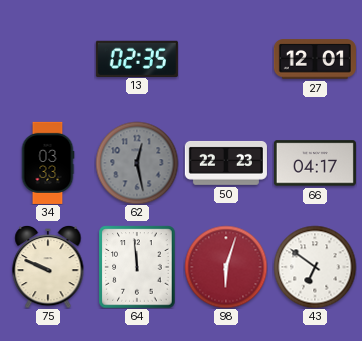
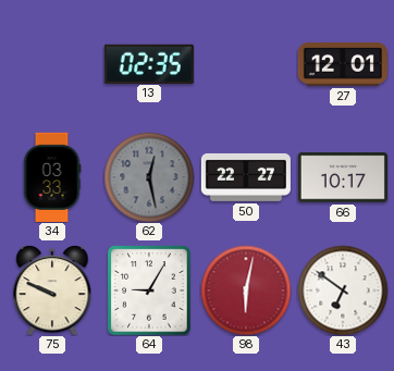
50: 22:23 -> 22:27 (246, 177)
66: 04:17 -> 10:17 (343, 177)
64: 11:59 -> 9:05 (149, 290)
98: 6:03 -> 6:02 (246, 290)
